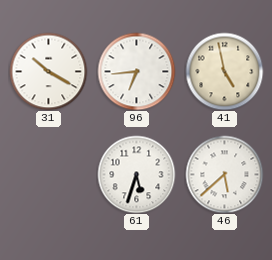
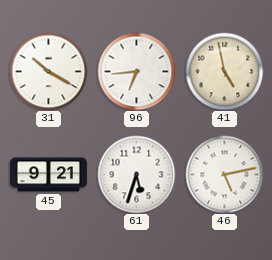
45: none -> 9:21 (48, 175)
46: 5:38 -> 5:13 (224, 174)
